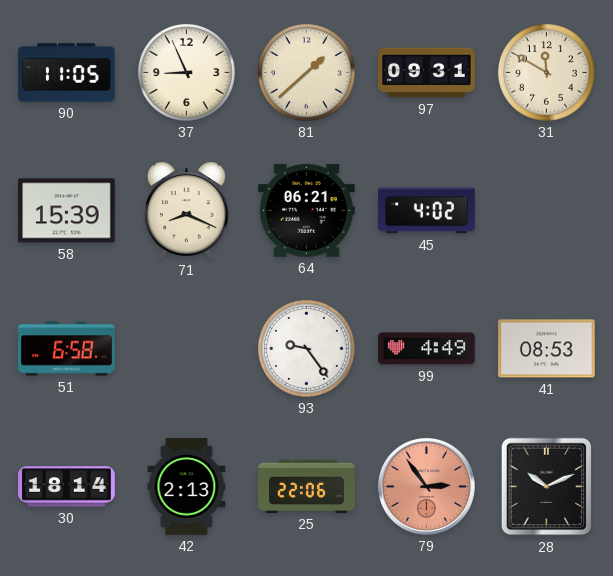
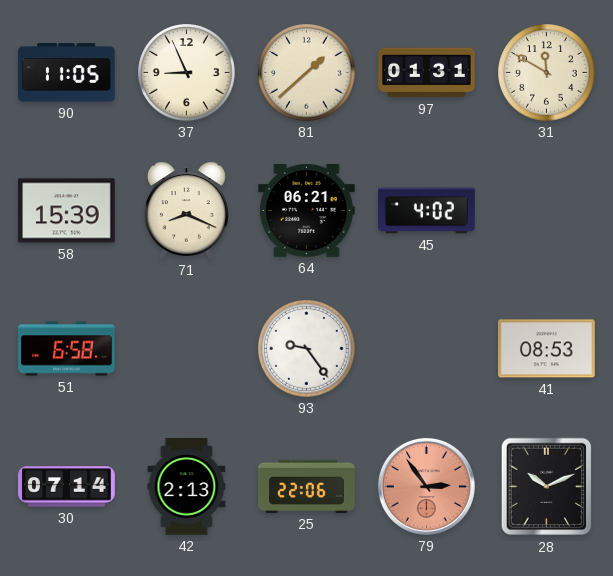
97: 09:31 -> 01:31 (427, 73)
99: 4:49 -> none (427, 349)
30: 18:14 -> 07:14 (67, 487)
